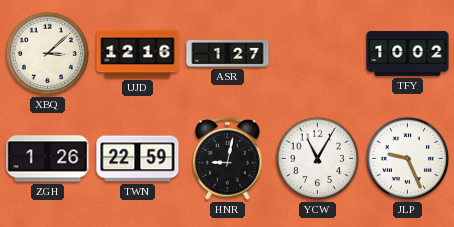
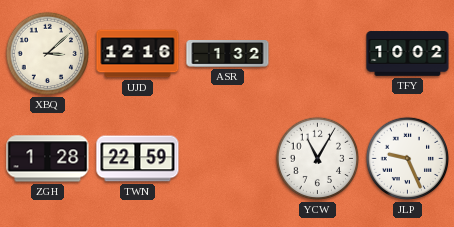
ASR: 1:27 -> 1:32 (228, 54)
ZGH: 1:26 -> 1:28 (48, 159)
HNR: 9:02 -> none (228, 159)
